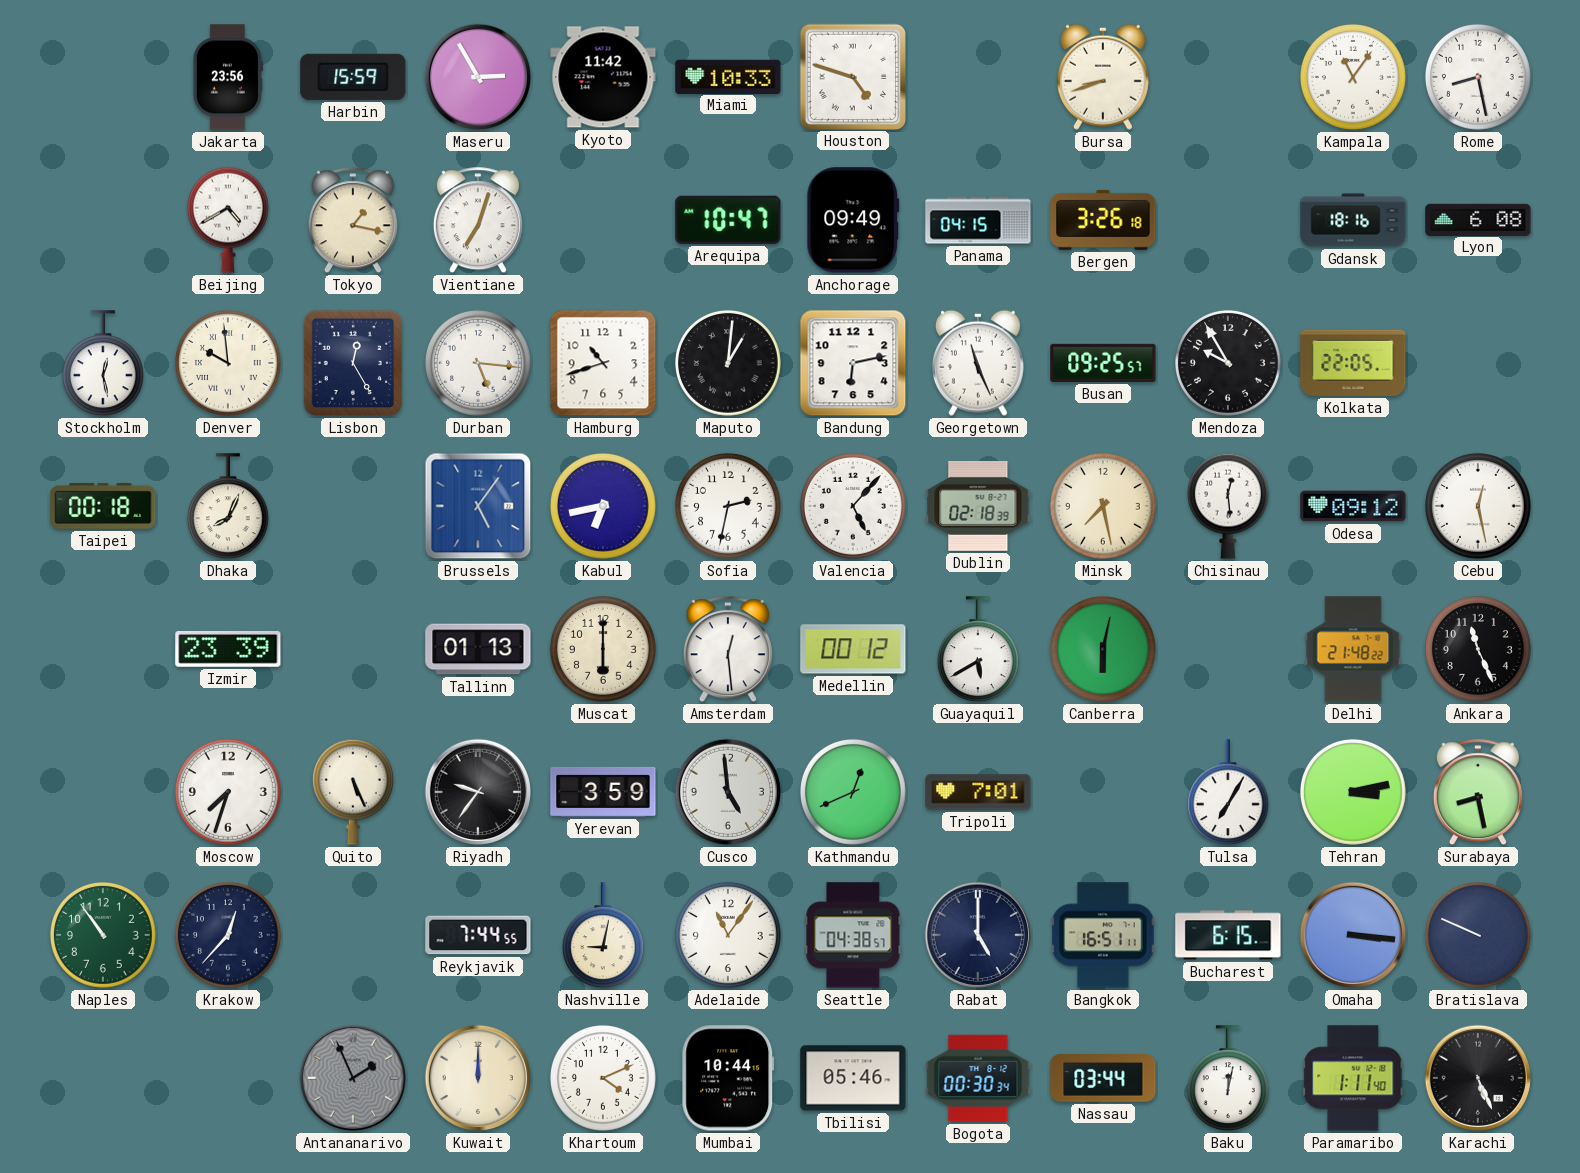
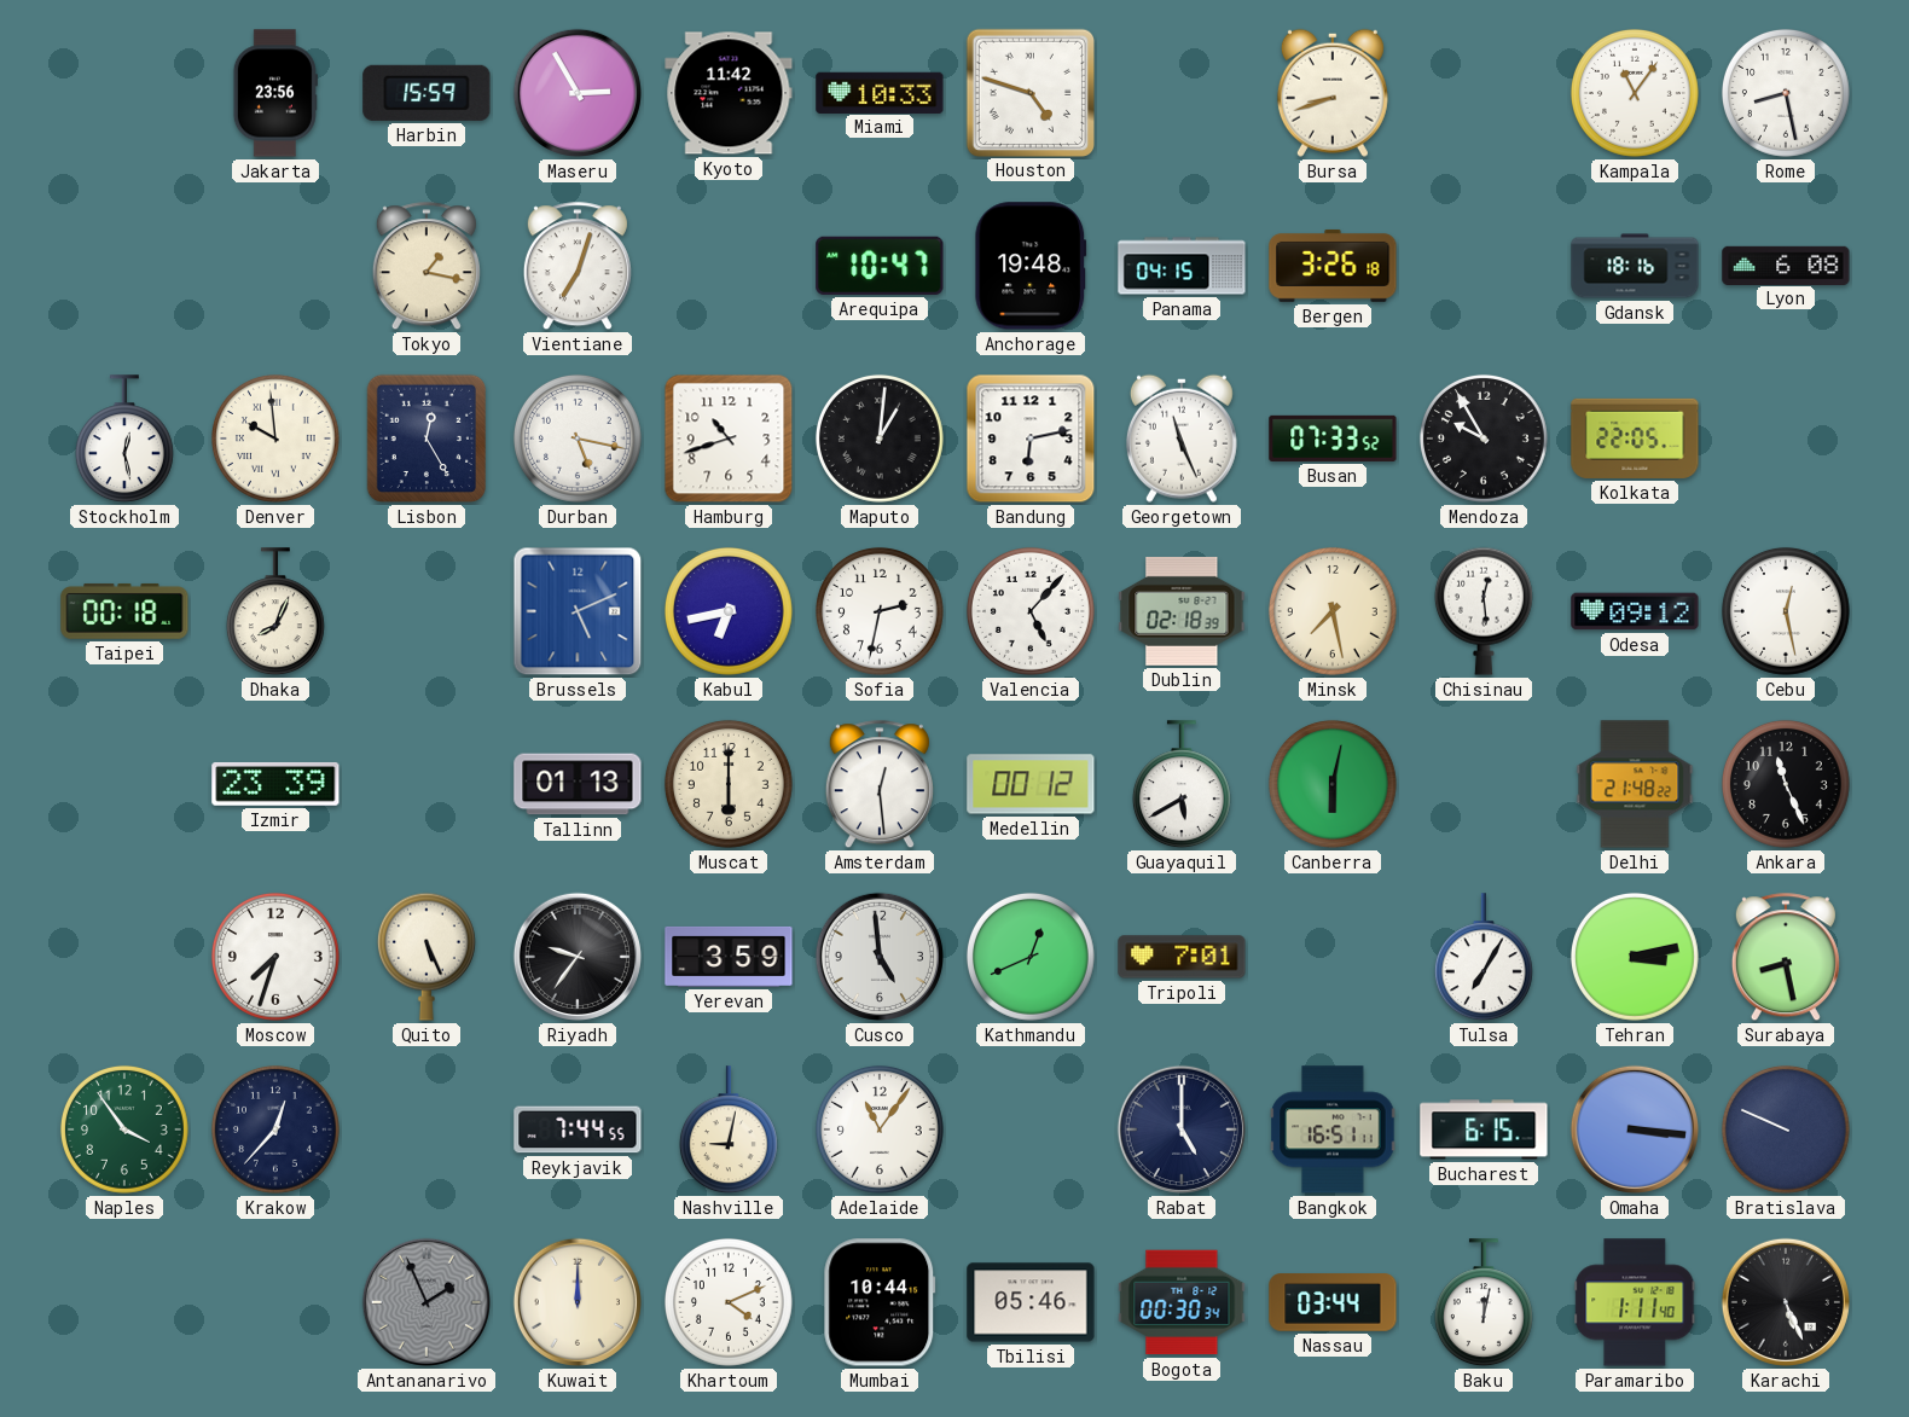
Beijing: 4:40 -> none (228, 220)
Anchorage: 09:49 -> 19:48 (1031, 266)
Durban: 5:16 -> 5:17 (578, 439)
Busan: 09:25 -> 07:33 (1333, 439)
Brussels: 5:06 -> 5:11 (578, 611)
Naples: 10:54 -> 3:54 (124, 1129)
Seattle: 04:38 -> none (853, 935)
